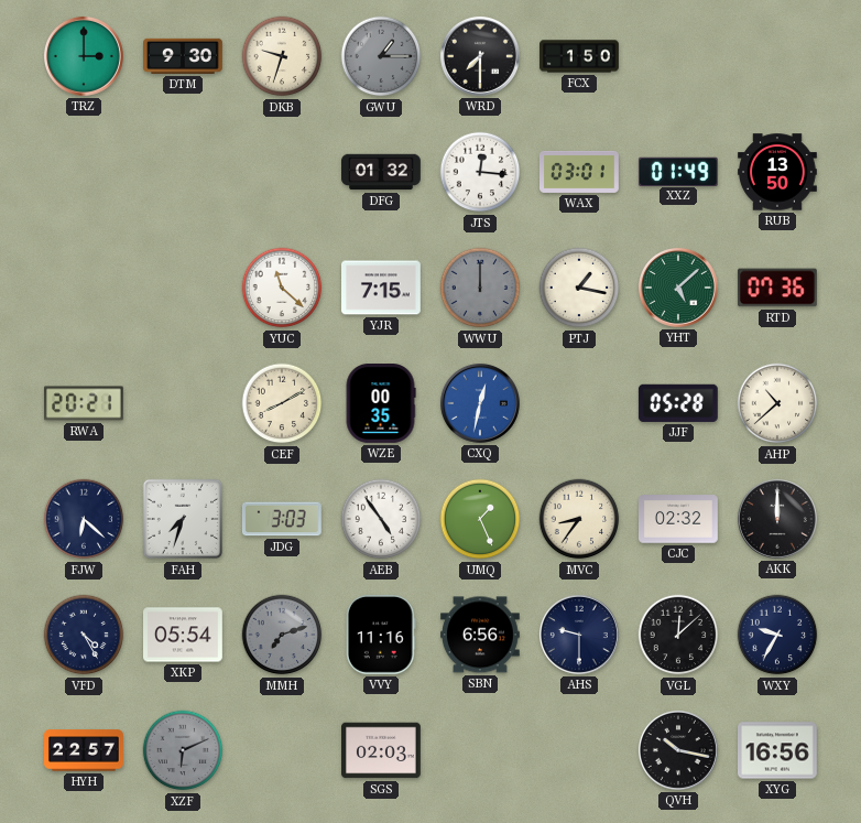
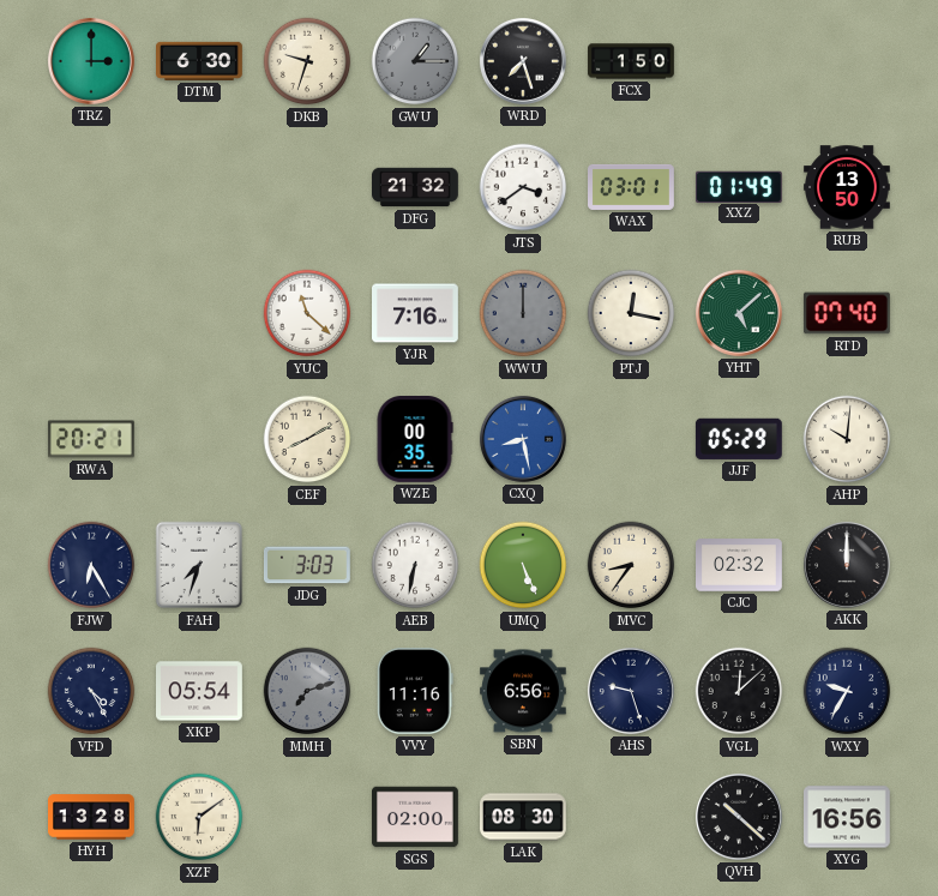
DTM: 9:30 -> 6:30 (200, 61)
WRD: 7:30 -> 7:27 (523, 61)
DFG: 01:32 -> 21:32 (416, 187)
JTS: 12:16 -> 3:39 (523, 187)
YJR: 7:15 -> 7:16 (416, 313)
PTJ: 1:17 -> 12:17 (631, 313)
RTD: 07:36 -> 07:40 (847, 313)
CXQ: 12:32 -> 8:28 (523, 439)
JJF: 05:28 -> 05:29 (739, 439)
AHP: 10:38 -> 10:01 (847, 439)
FJW: 6:22 -> 6:25 (91, 565)
AEB: 4:54 -> 6:32 (415, 565)
UMQ: 1:26 -> 5:26 (523, 565)
AHS: 9:30 -> 9:27 (631, 691)
HYH: 22:57 -> 13:28 (92, 817)
XZF: 6:11 -> 6:09 (199, 817)
XZF dial: grey -> cream (199, 817)
SGS: 02:03 -> 02:00 (416, 817)
LAK: none -> 08:30 (524, 817)
QVH: 10:17 -> 10:22 (739, 817)
